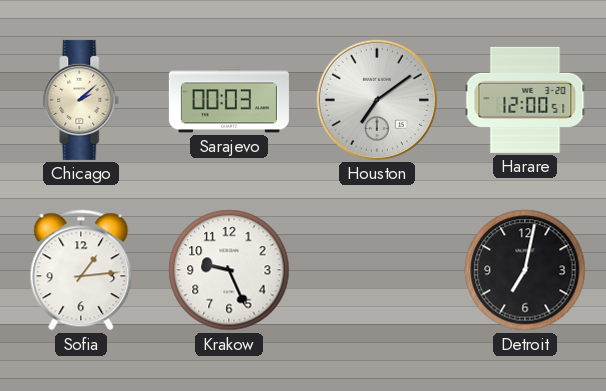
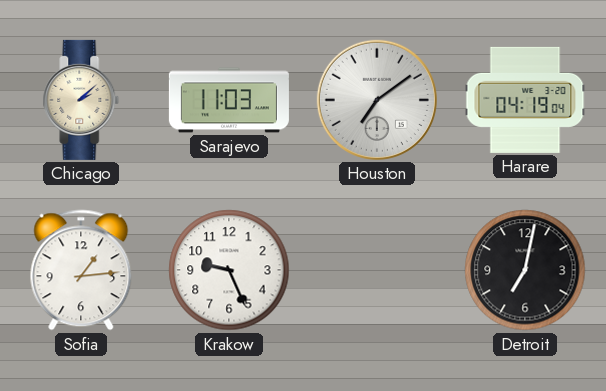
Sarajevo: 00:03 -> 11:03 (229, 100)
Harare: 12:00 -> 04:19 (525, 100)
